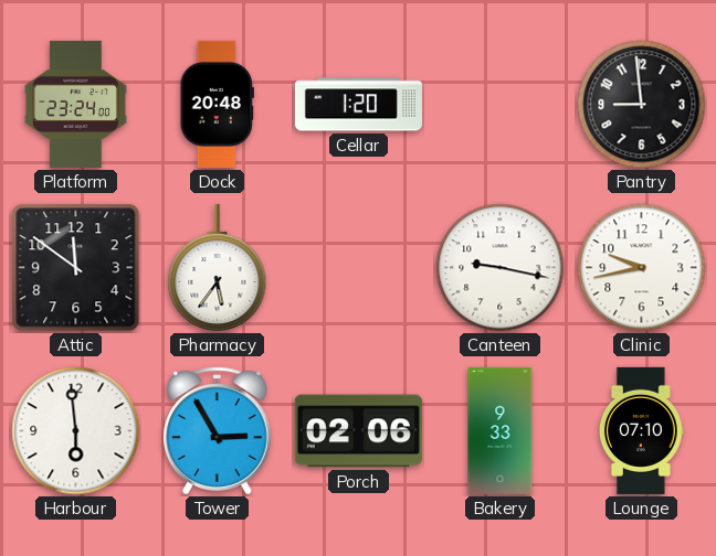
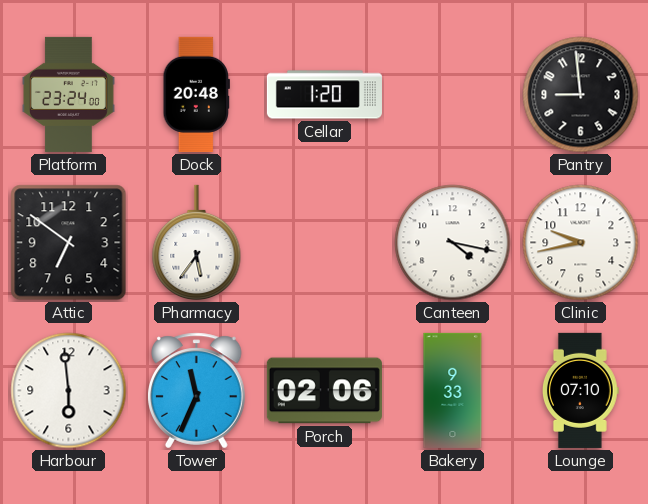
Attic: 11:51 -> 6:51 (69, 243)
Canteen: 9:17 -> 4:17 (453, 243)
Tower: 2:55 -> 11:34 (197, 391)
